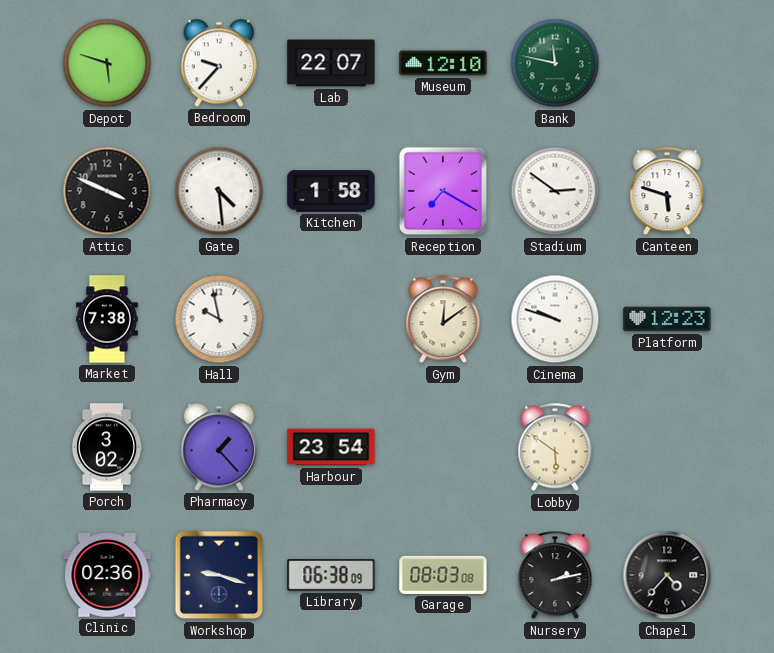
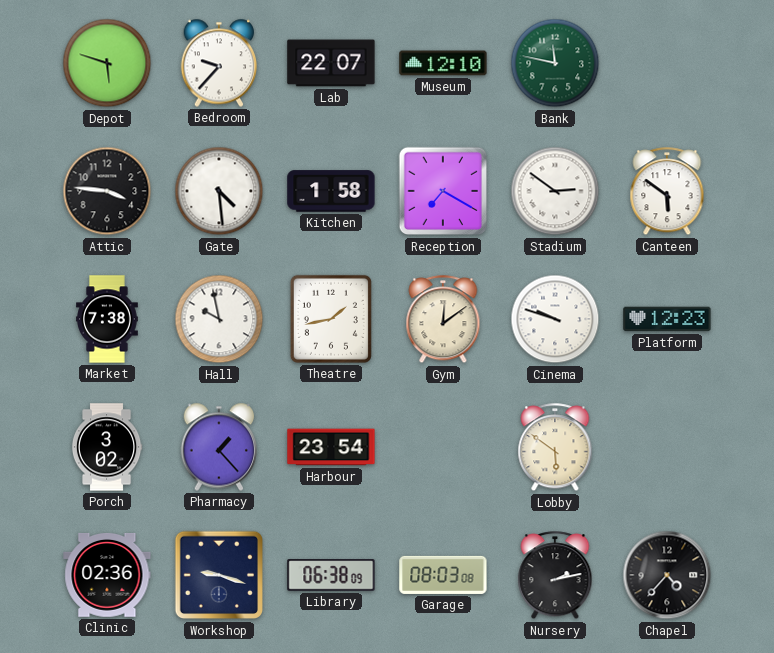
Attic: 3:49 -> 3:46 (107, 191)
Canteen: 5:48 -> 5:51 (667, 192)
Theatre: none -> 1:43 (331, 319)
